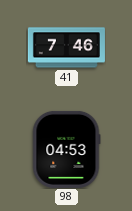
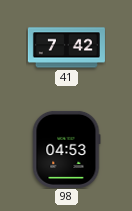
41: 7:46 -> 7:42 (66, 48)
